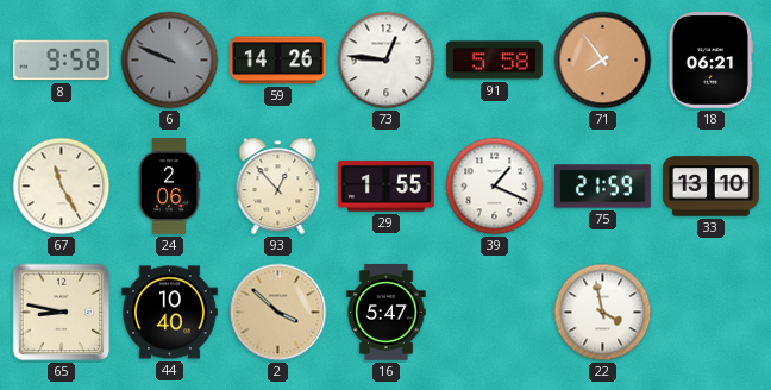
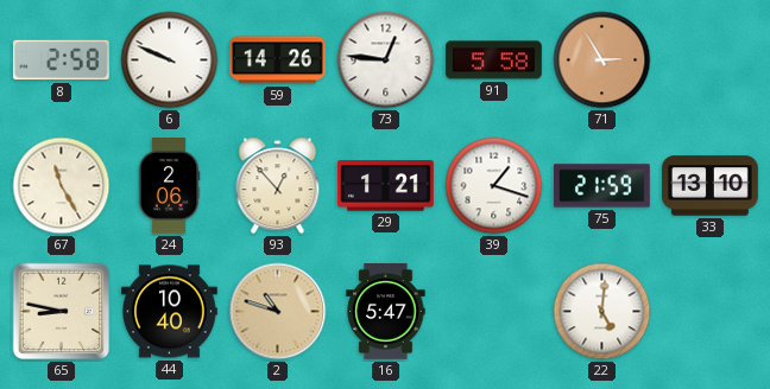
8: 9:58 -> 2:58 (61, 60)
6 dial: grey -> white (170, 60)
71: 7:54 -> 2:55 (602, 60)
18: 06:21 -> none (712, 61)
29: 1:55 -> 1:21 (386, 186)
39: 1:19 -> 1:18 (494, 186)
2: 3:52 -> 10:48 (278, 312)
22: 3:58 -> 5:01 (602, 312)
